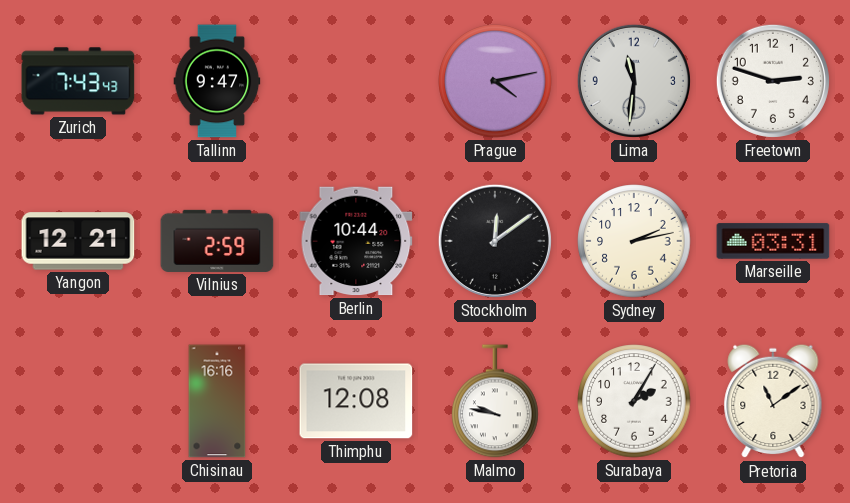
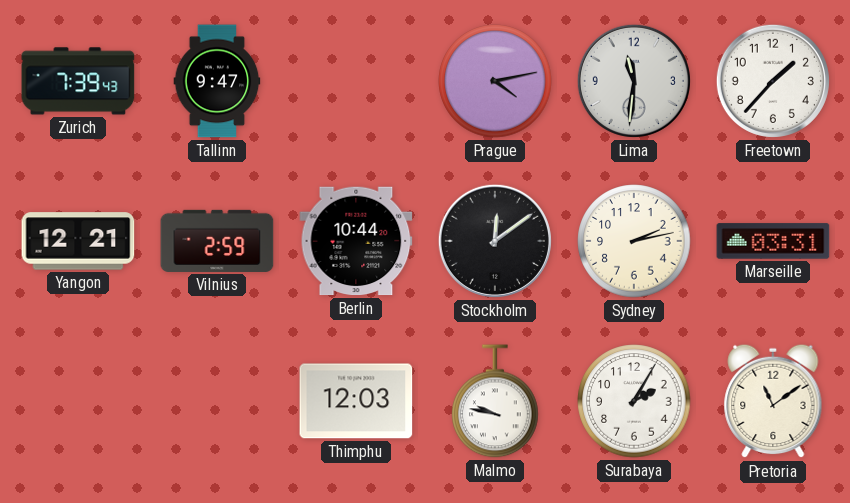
Zurich: 7:43 -> 7:39 (78, 81)
Freetown: 2:48 -> 1:37 (773, 81)
Chisinau: 16:16 -> none (217, 401)
Thimphu: 12:08 -> 12:03 (356, 401)
